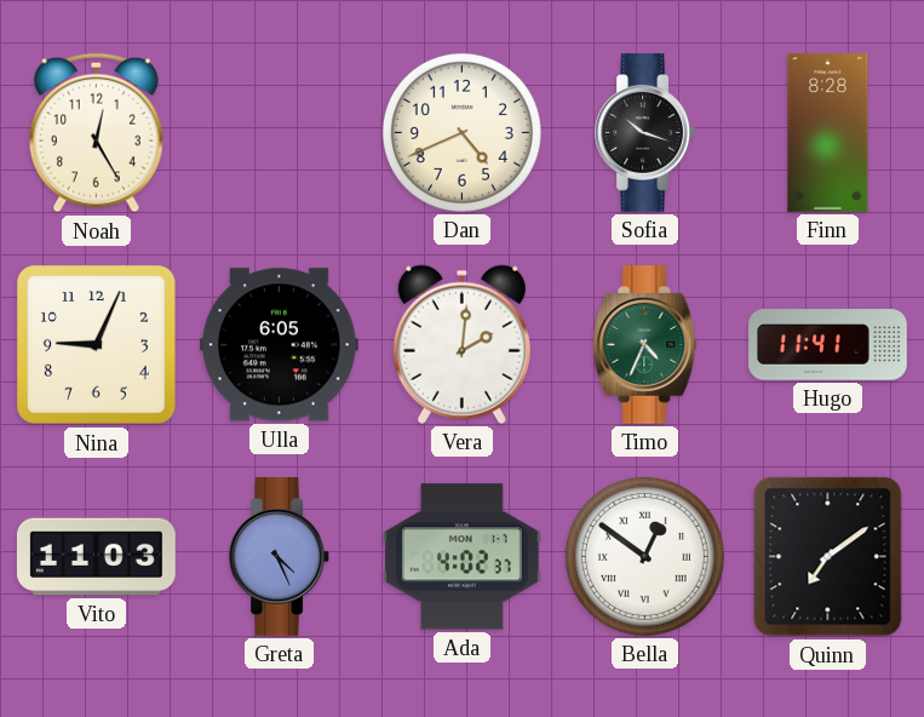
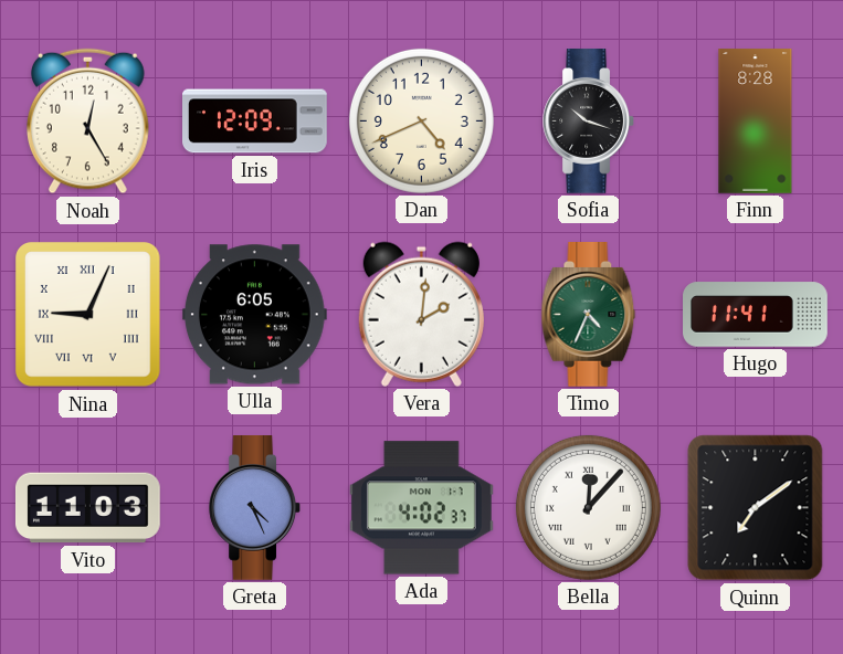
Iris: none -> 12:09 (255, 122)
Nina numerals: Arabic -> Roman (88, 315)
Bella: 12:51 -> 12:07 (588, 507)
